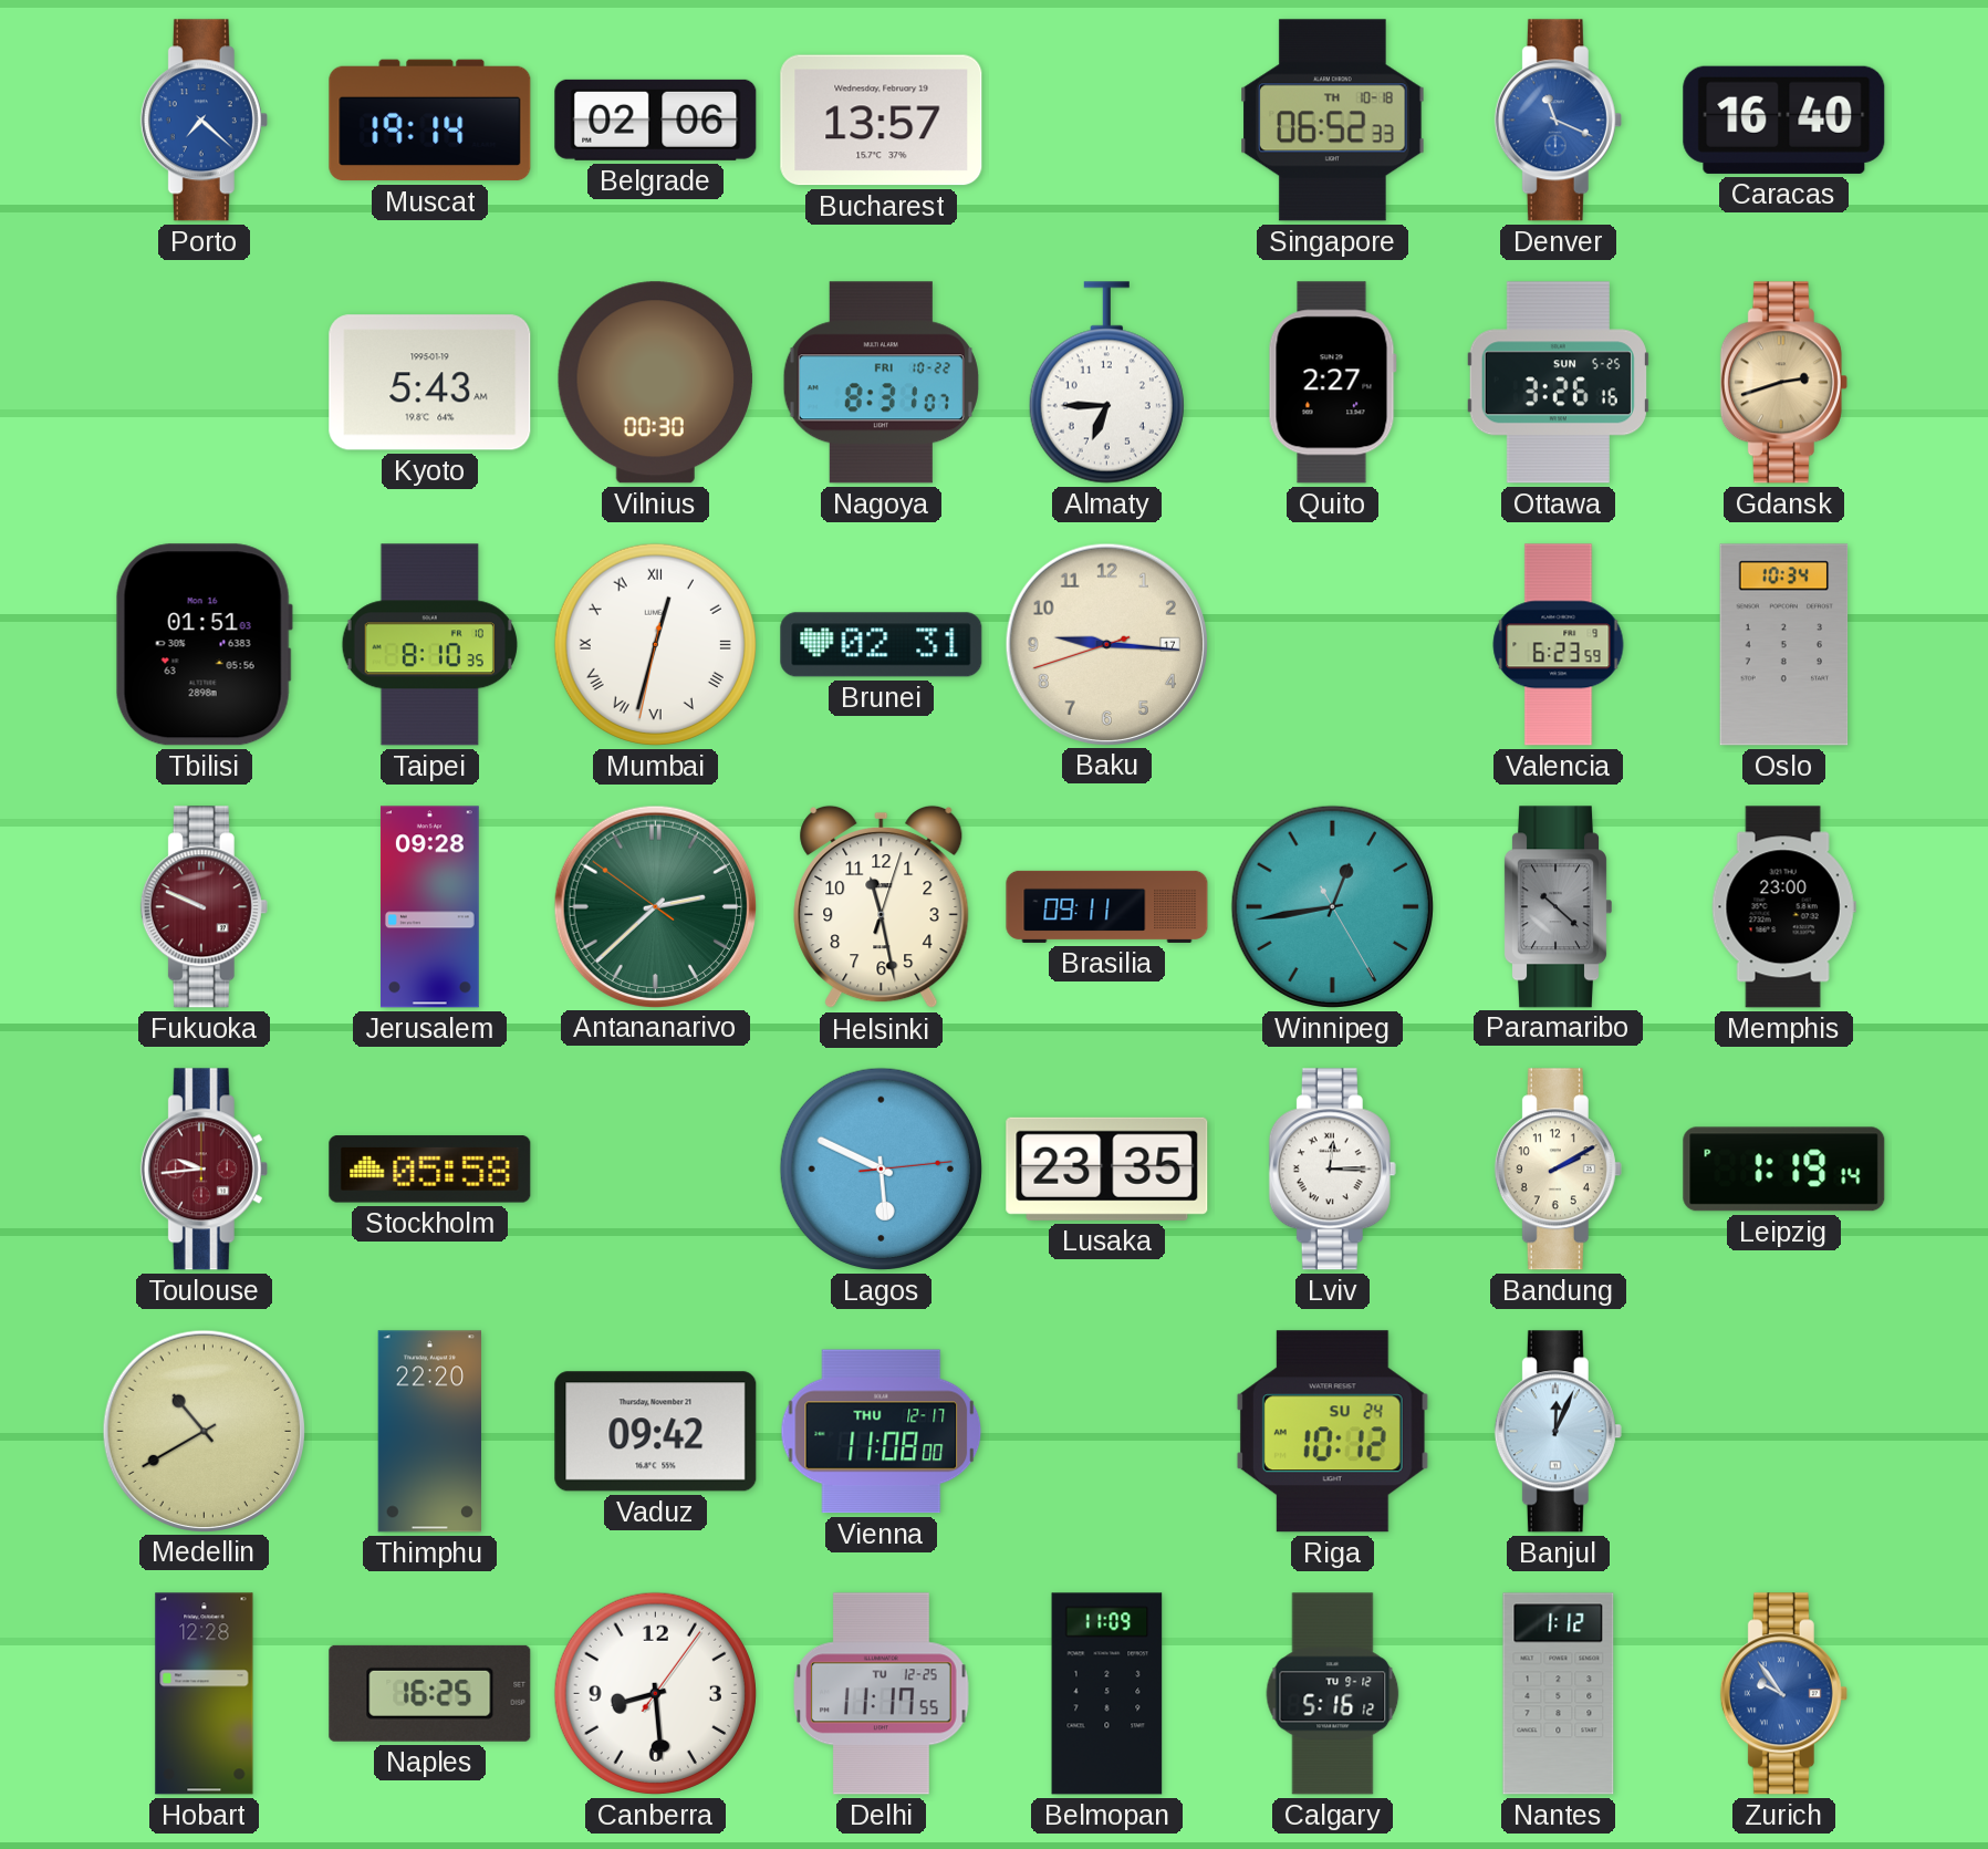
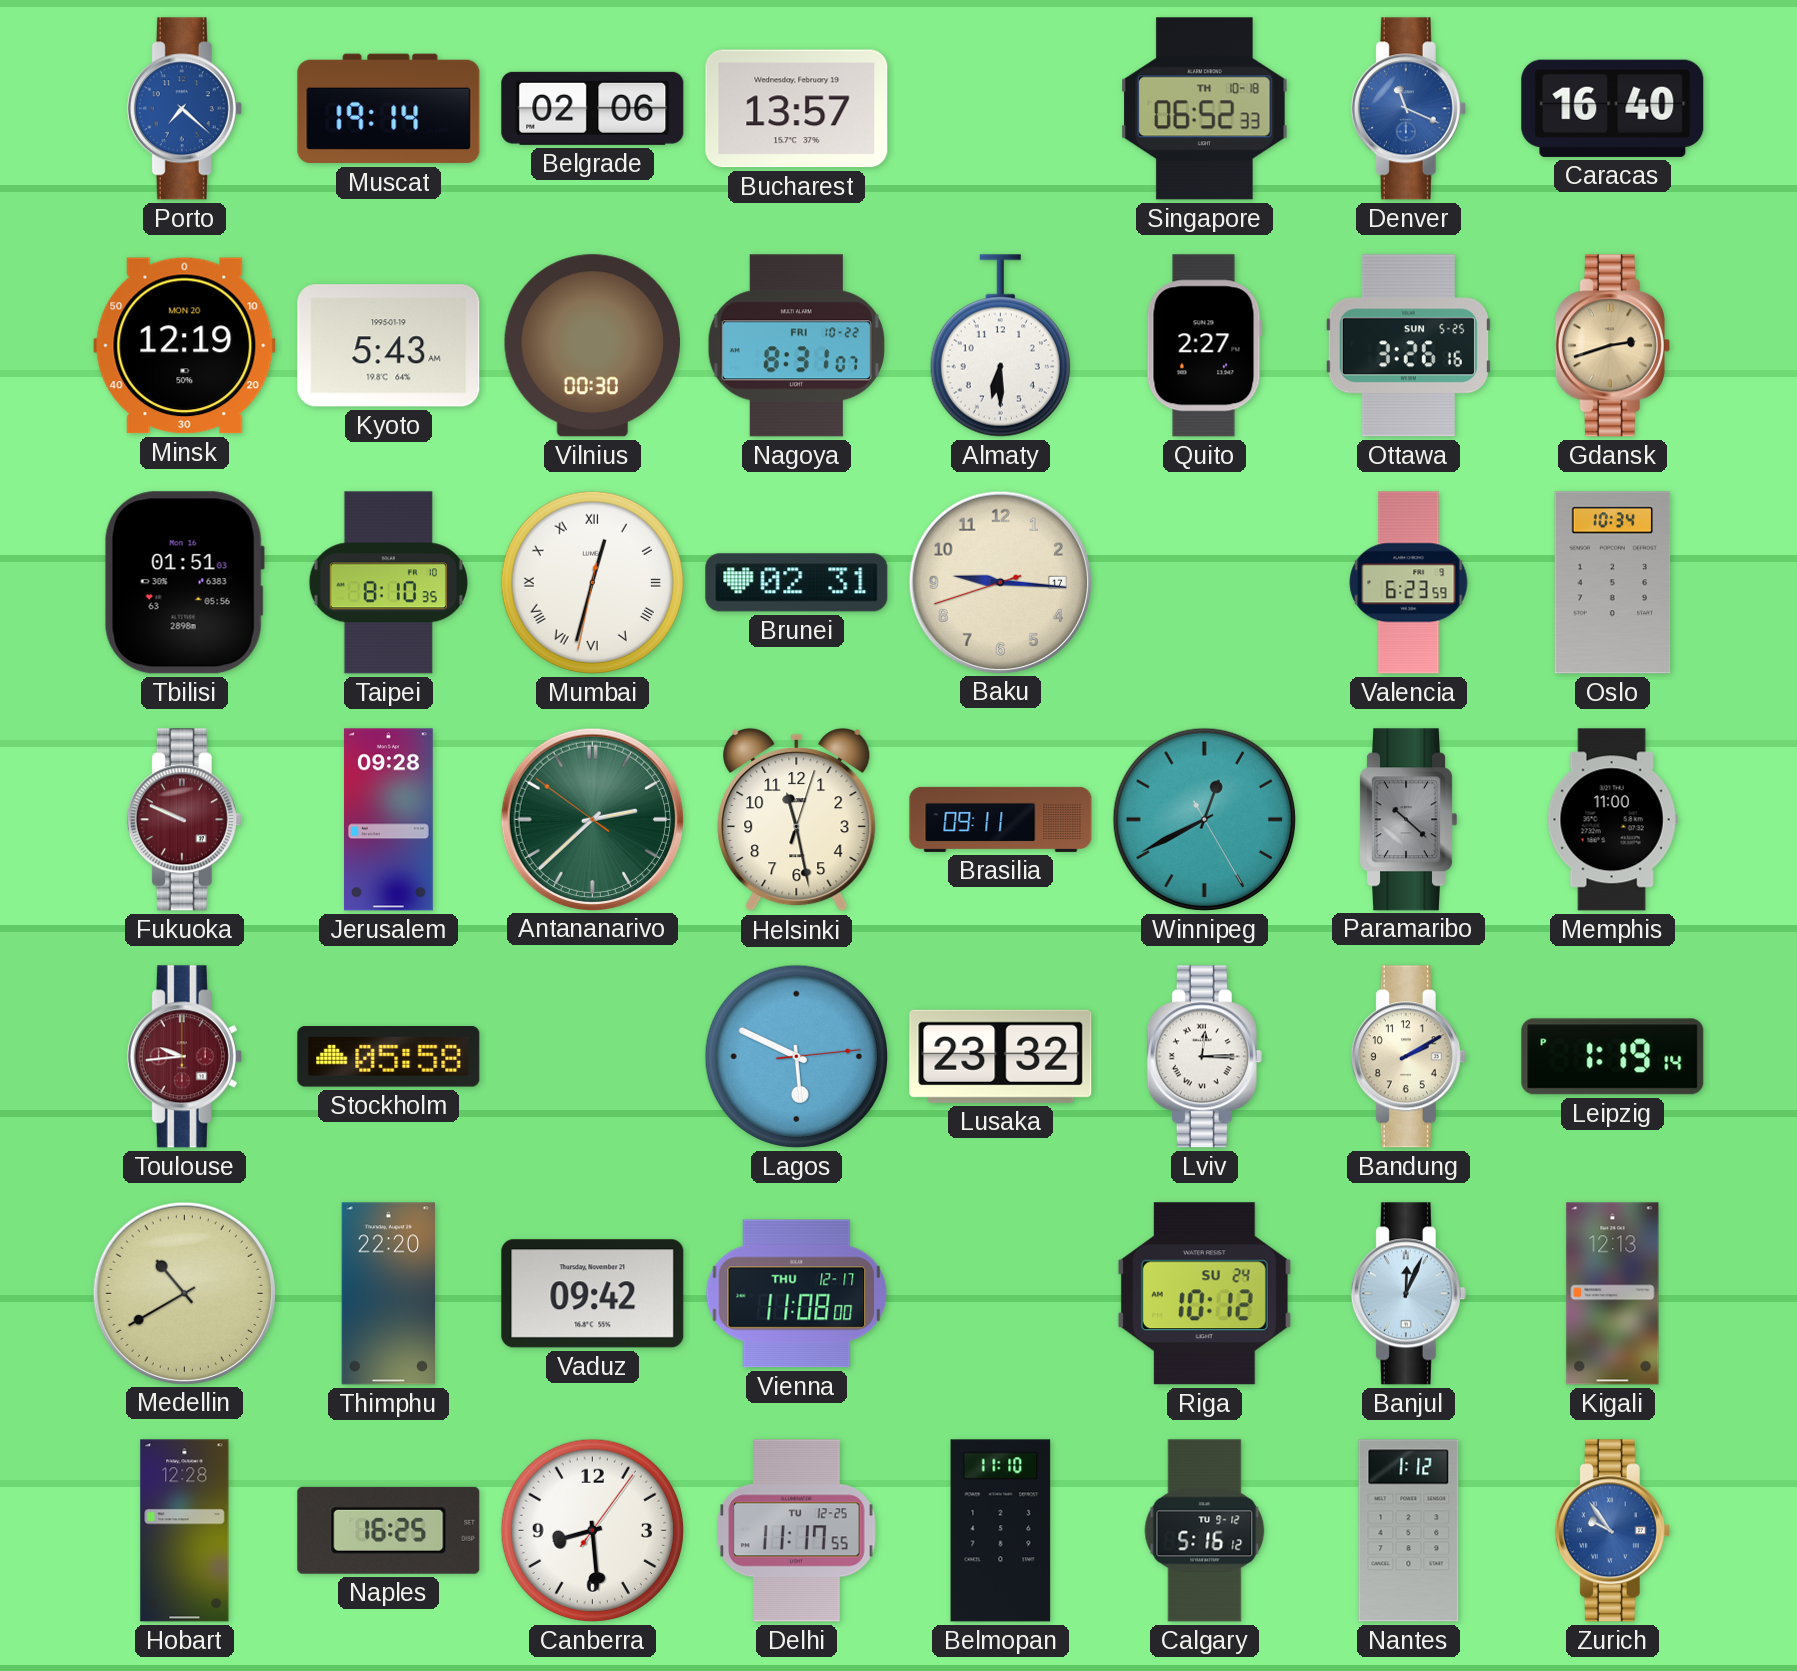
Minsk: none -> 12:19 (185, 346)
Almaty: 6:45 -> 6:30 (1000, 346)
Winnipeg: 12:43 -> 12:40 (1204, 819)
Memphis: 23:00 -> 11:00 (1612, 820)
Lusaka: 23:35 -> 23:32 (1001, 1056)
Kigali: none -> 12:13 (1613, 1294)
Belmopan: 11:09 -> 11:10 (1001, 1531)
